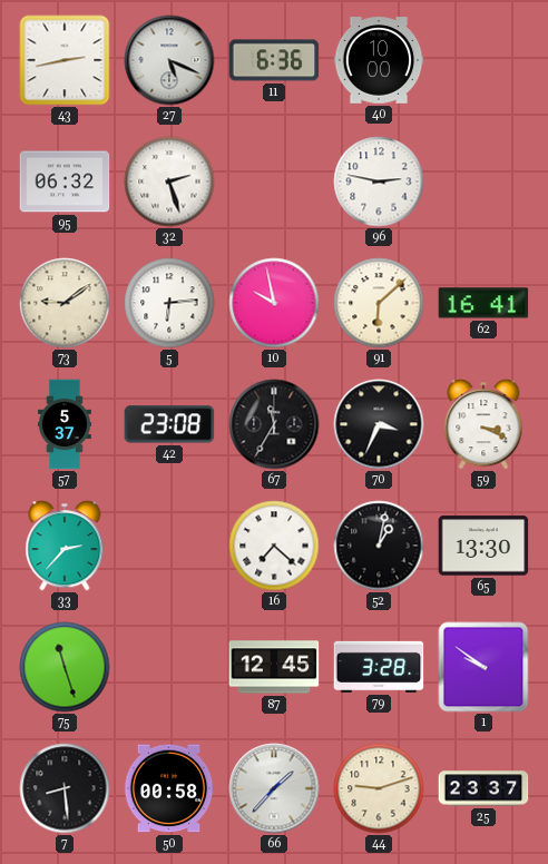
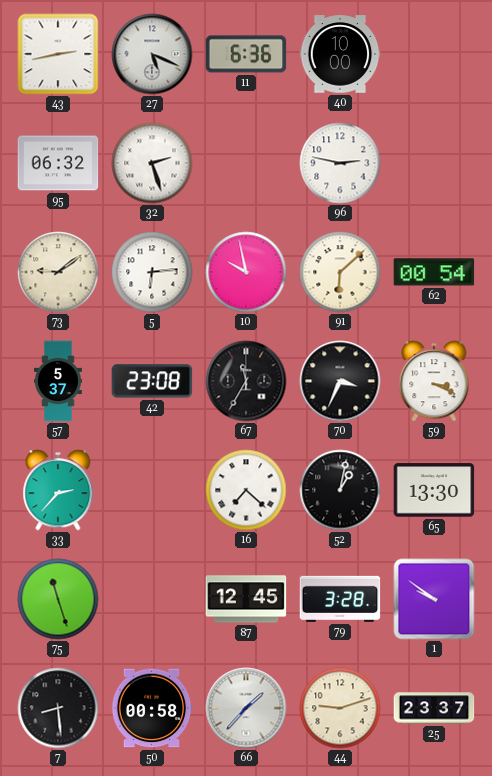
62: 16:41 -> 00:54 (434, 272)
